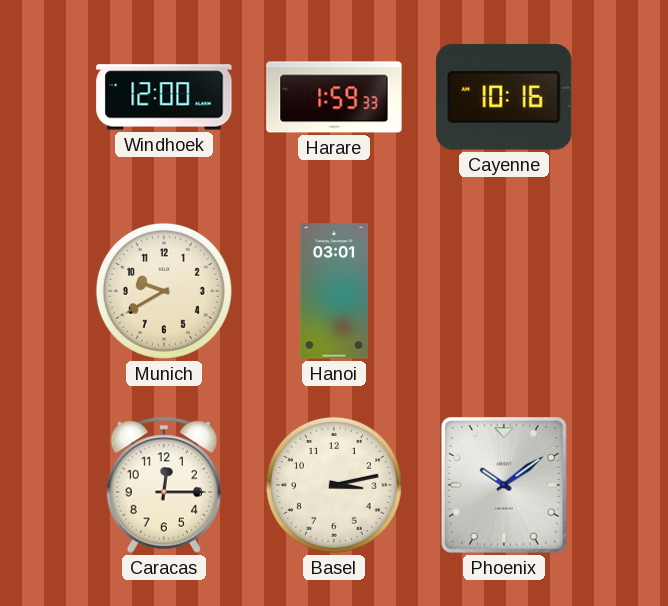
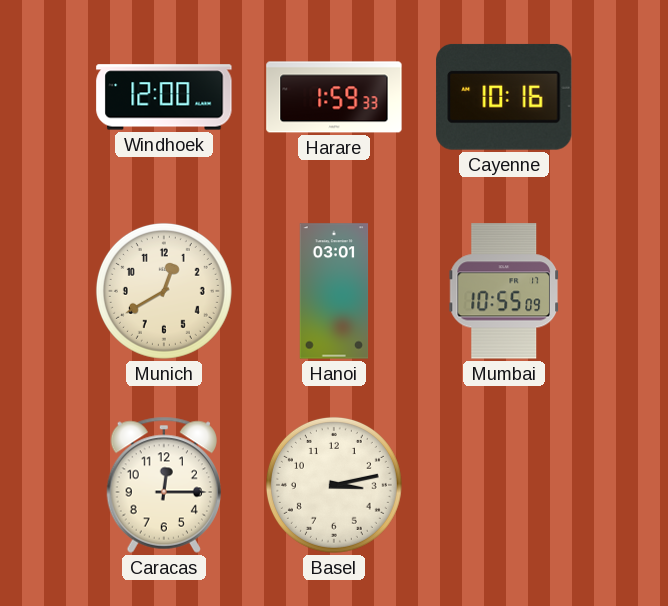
Munich: 9:40 -> 12:40 (164, 291)
Mumbai: none -> 10:55 (504, 291)
Phoenix: 10:09 -> none (504, 486)
